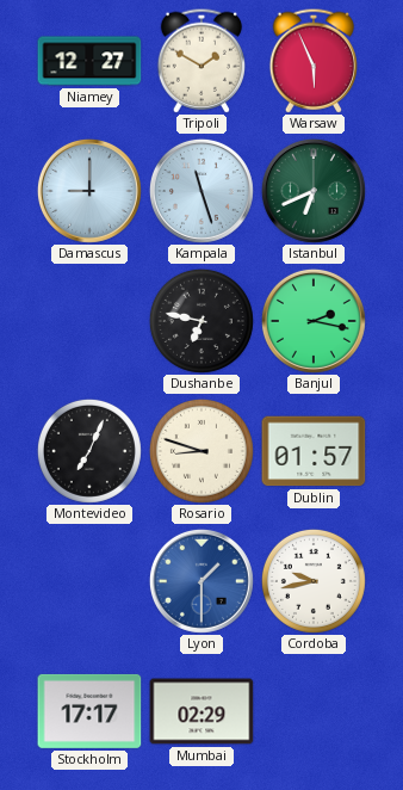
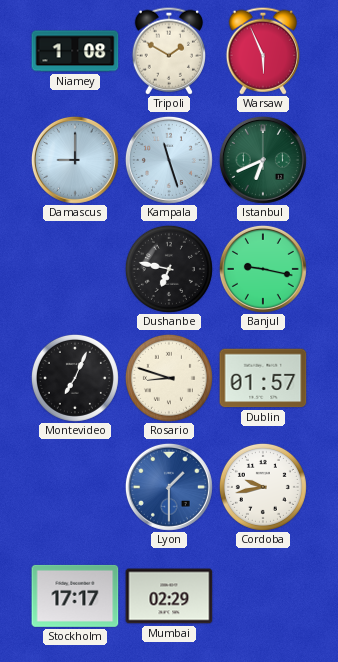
Niamey: 12:27 -> 1:08 (75, 51)
Banjul: 2:17 -> 9:17 (263, 269)
